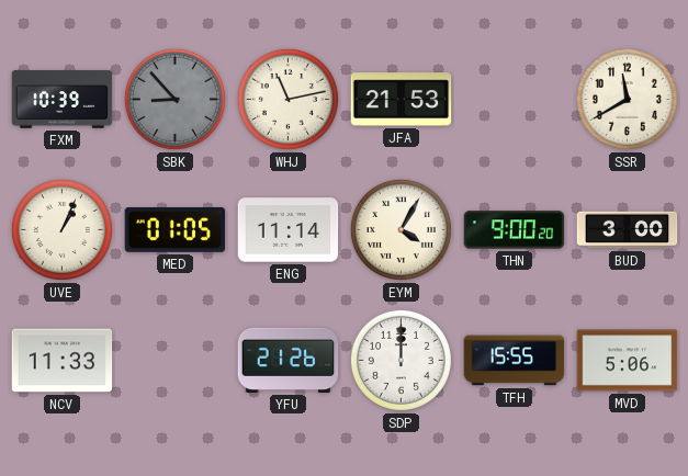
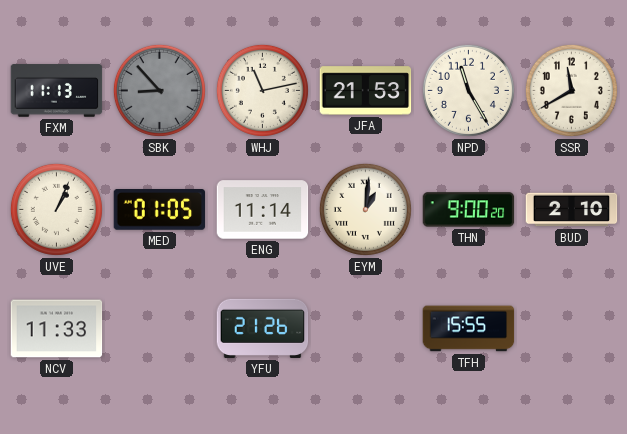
FXM: 10:39 -> 11:13 (57, 91)
NPD: none -> 11:25 (468, 90)
EYM: 4:05 -> 1:01 (365, 209)
BUD: 3:00 -> 2:10 (572, 210)
SDP: 12:00 -> none (401, 360)
MVD: 5:06 -> none (628, 361)
